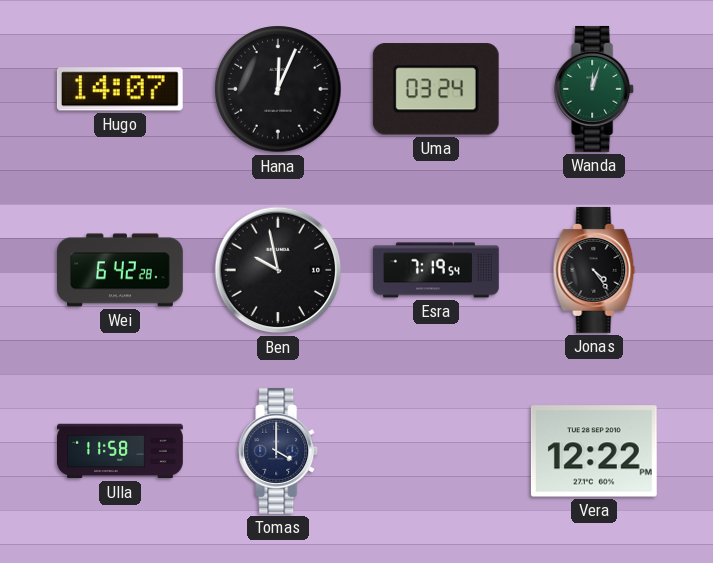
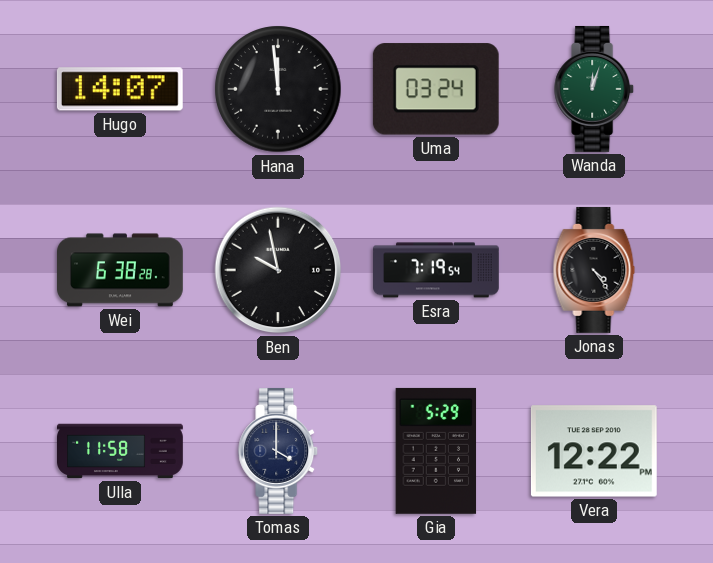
Hana: 12:04 -> 11:59 (278, 89)
Wei: 6:42 -> 6:38 (121, 270)
Gia: none -> 5:29 (436, 451)
